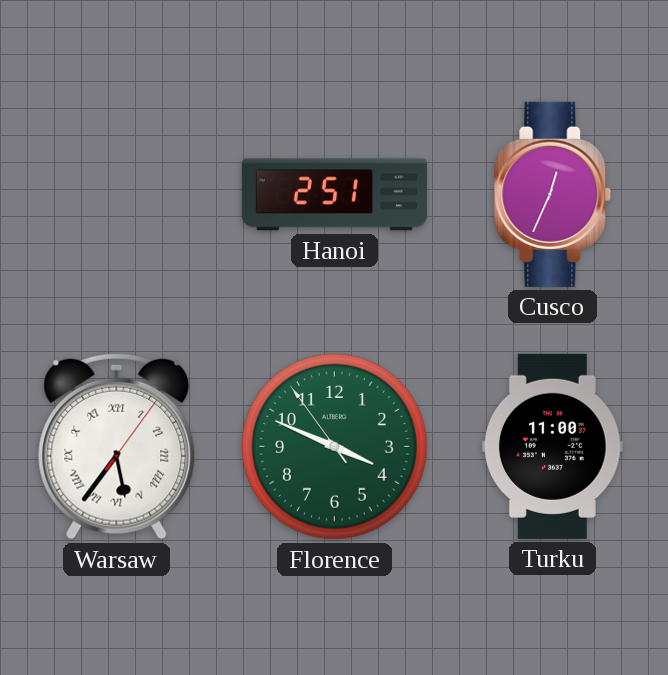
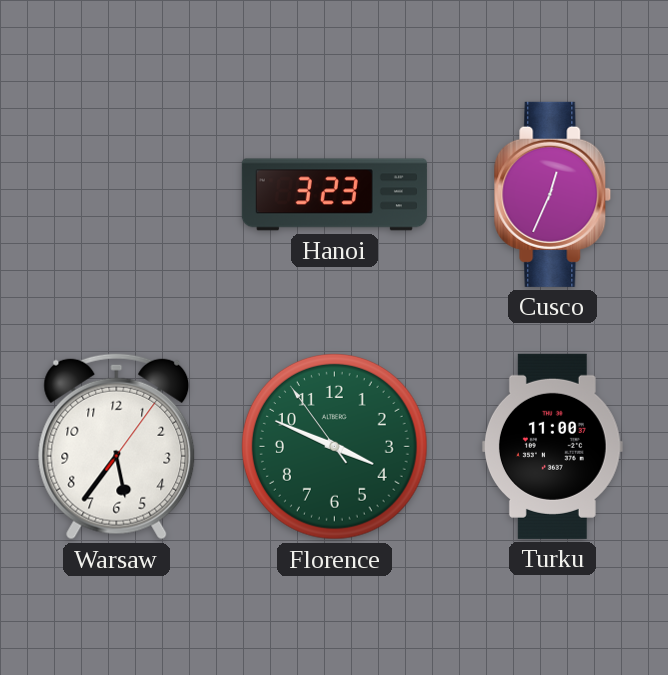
Hanoi: 2:51 -> 3:23 (334, 195)
Warsaw numerals: Roman -> Arabic (117, 446)
